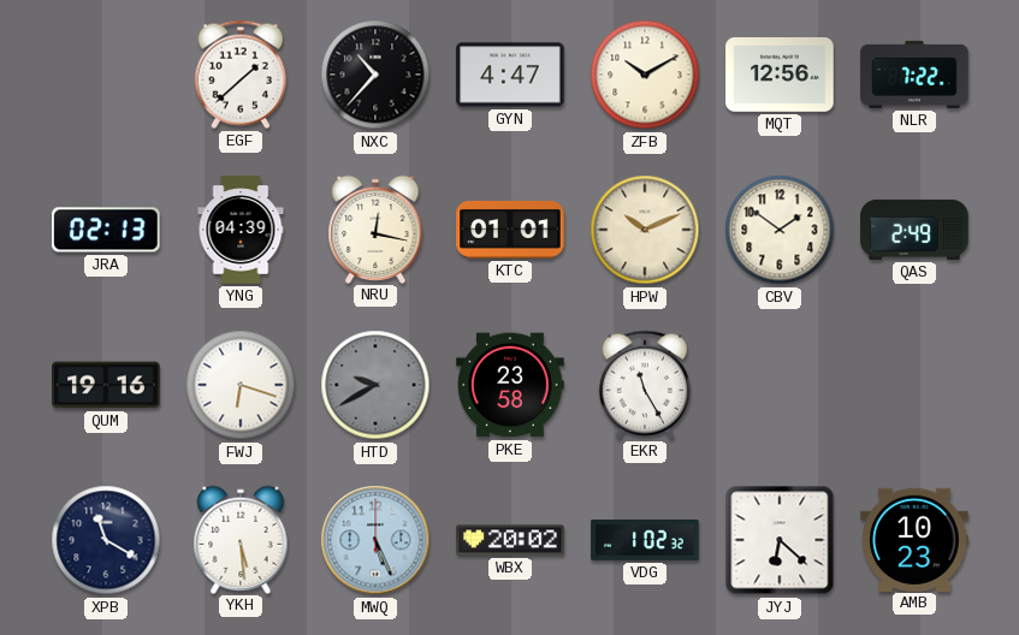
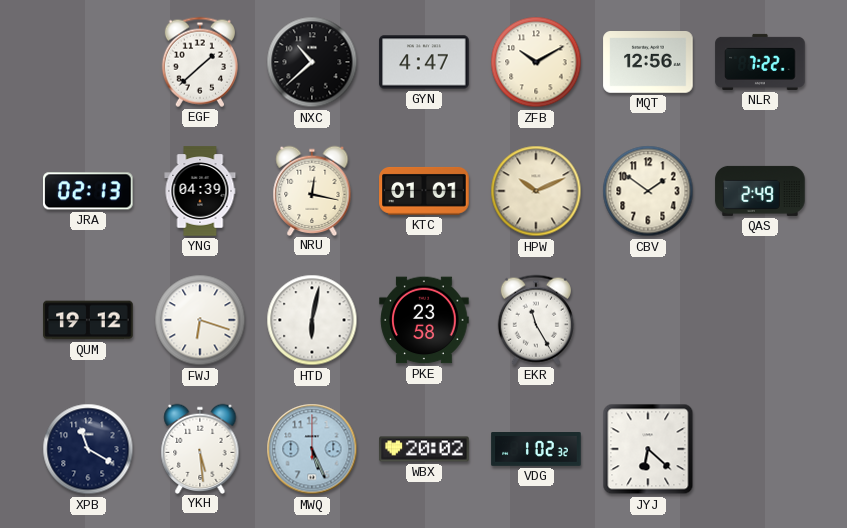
NXC: 10:37 -> 10:38 (312, 62)
QUM: 19:16 -> 19:12 (88, 320)
HTD: 9:40 -> 6:02 (312, 320)
HTD dial: grey -> white (312, 320)
AMB: 10:23 -> none (914, 539)
